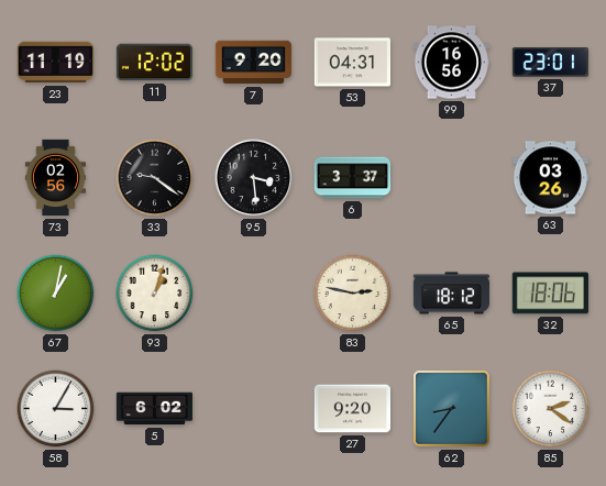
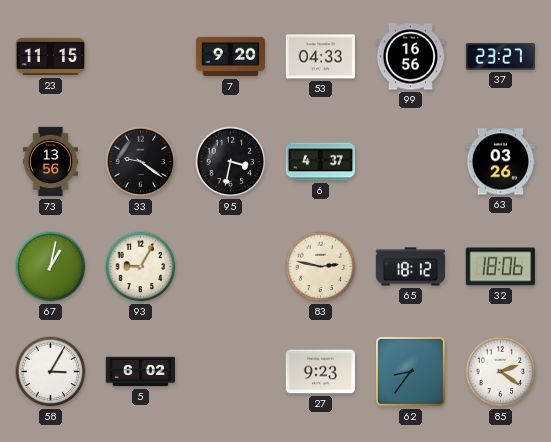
23: 11:19 -> 11:15 (50, 57)
11: 12:02 -> none (154, 63)
53: 04:31 -> 04:33 (320, 57)
37: 23:01 -> 23:27 (500, 57)
73: 02:56 -> 13:56 (51, 162)
95: 3:29 -> 3:32 (231, 162)
6: 3:37 -> 4:37 (320, 162)
93: 1:03 -> 9:05 (141, 267)
27: 9:20 -> 9:23 (320, 372)
